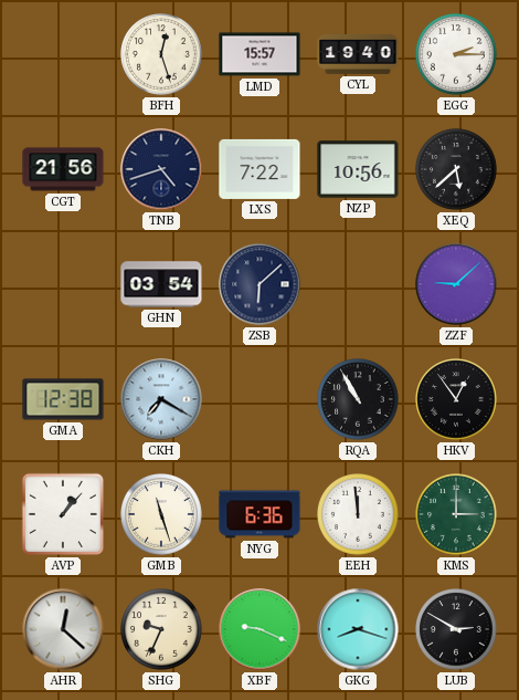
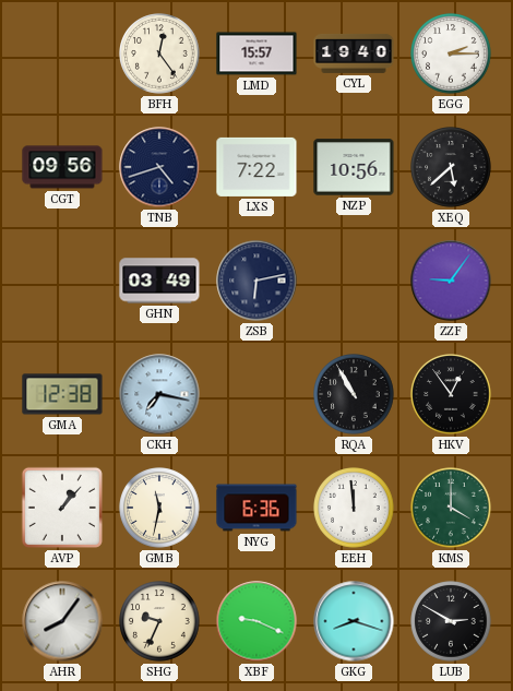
BFH: 12:27 -> 12:24 (159, 53)
CGT: 21:56 -> 09:56 (62, 167)
GHN: 03:54 -> 03:49 (159, 281)
ZSB: 6:08 -> 6:13 (256, 281)
ZZF: 9:08 -> 9:06 (451, 281)
CKH: 7:20 -> 7:17 (159, 394)
GMB: 11:27 -> 11:32 (159, 508)
KMS: 3:00 -> 4:00 (451, 508)
AHR: 12:22 -> 8:06 (62, 621)
